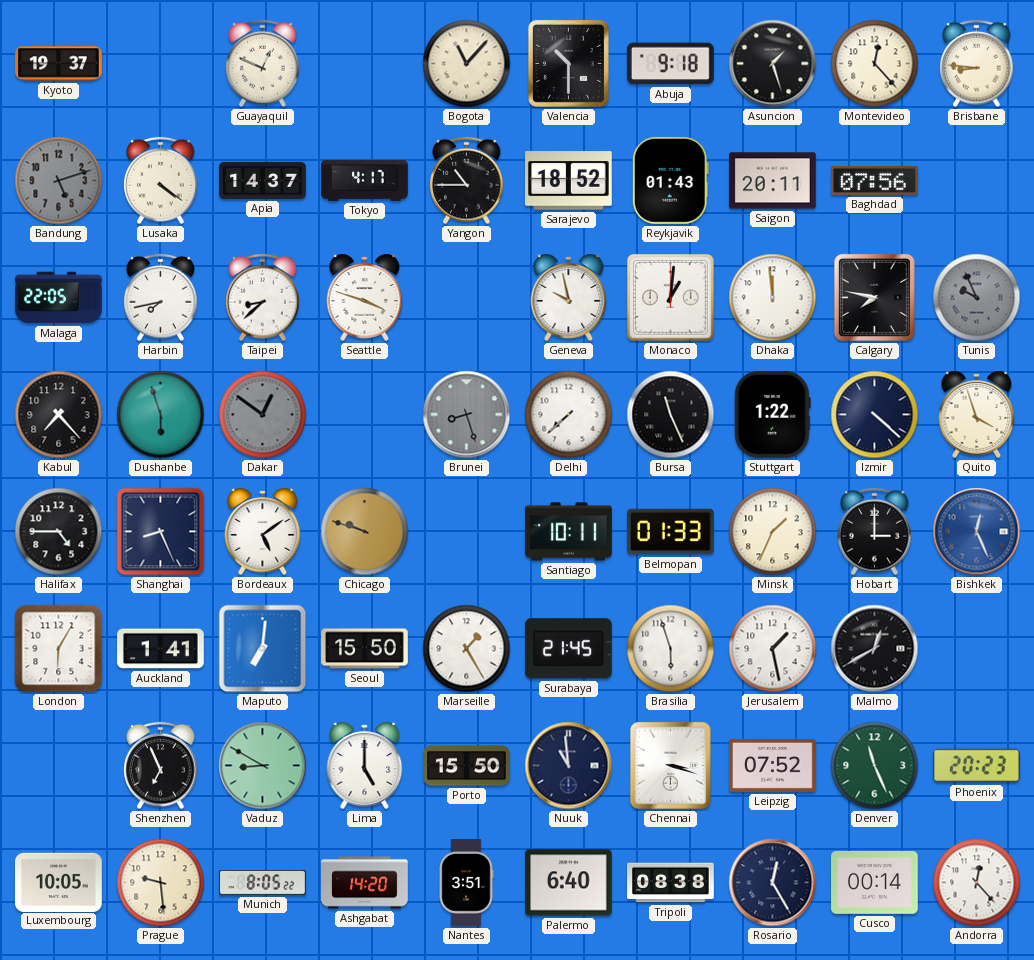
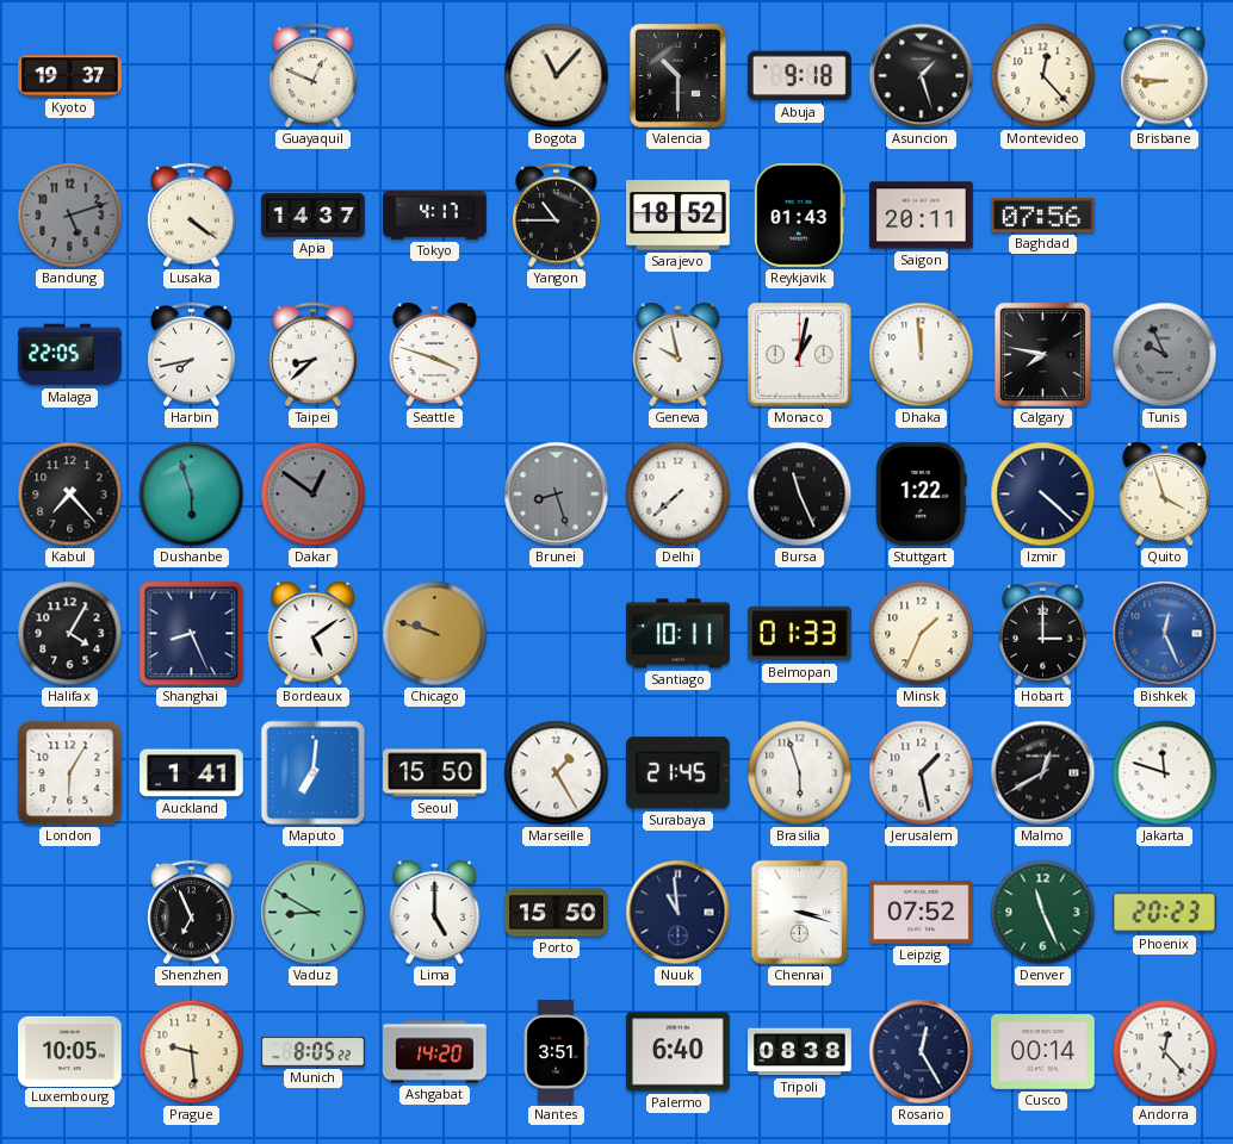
Monaco: 1:01 -> 1:02 (799, 354)
Halifax: 4:45 -> 4:05 (70, 634)
Jakarta: none -> 11:48 (1165, 773)
